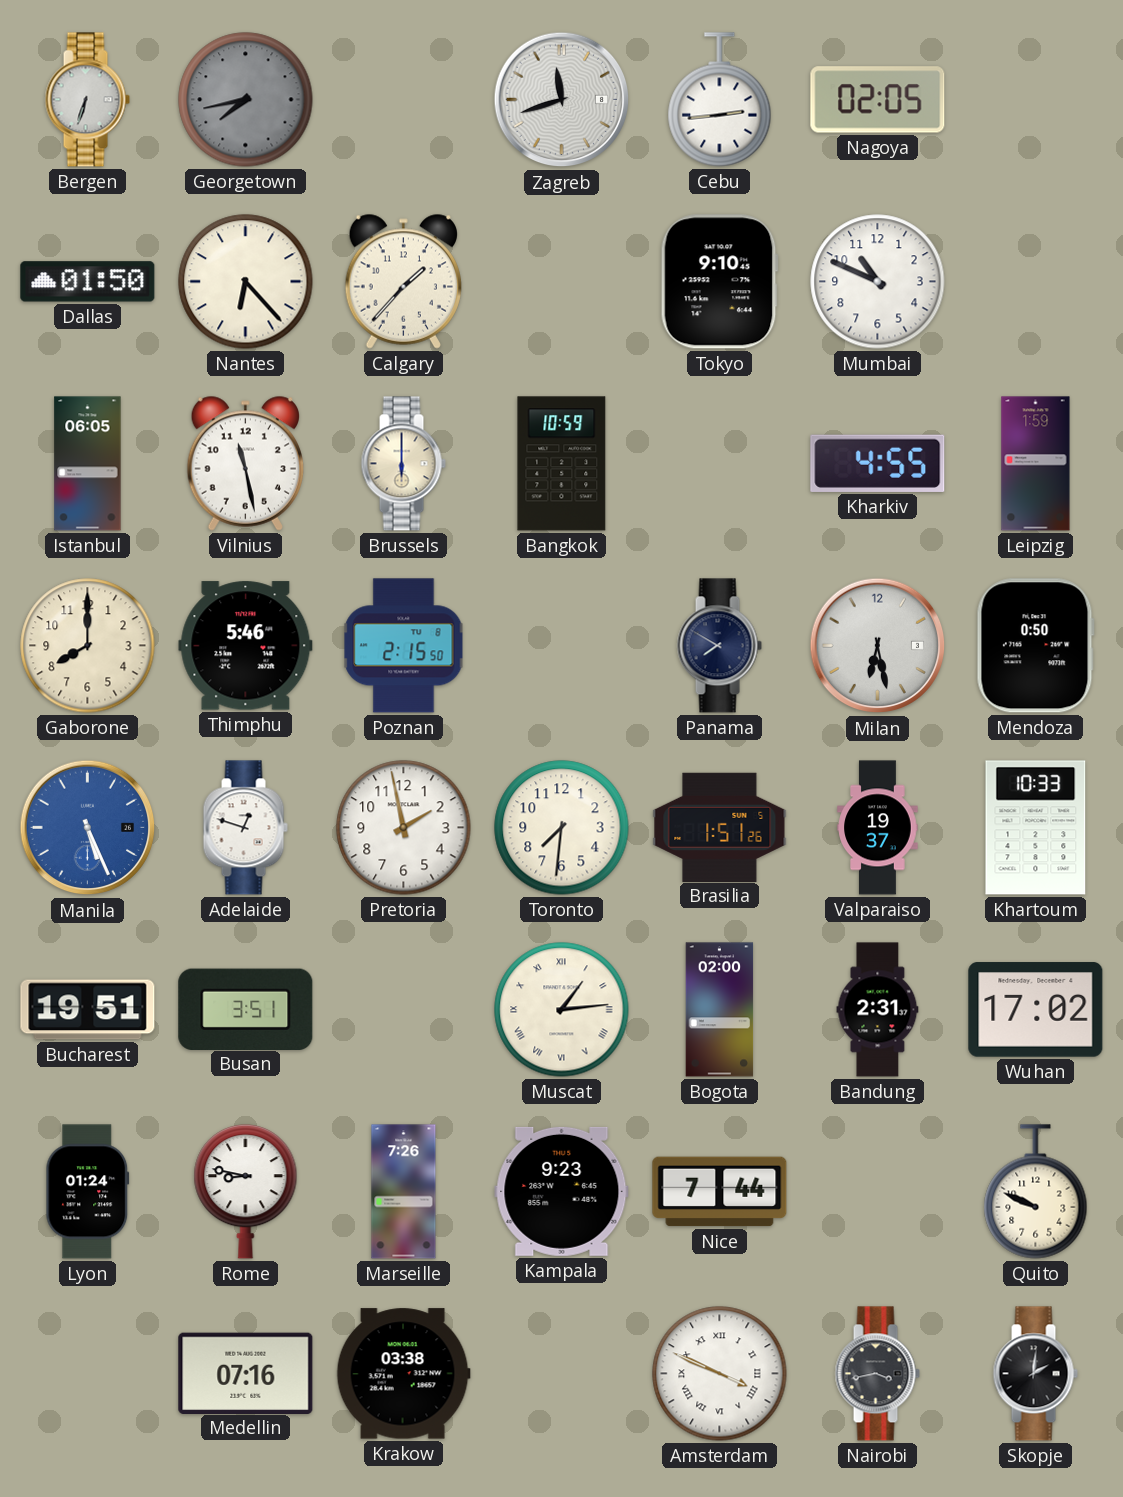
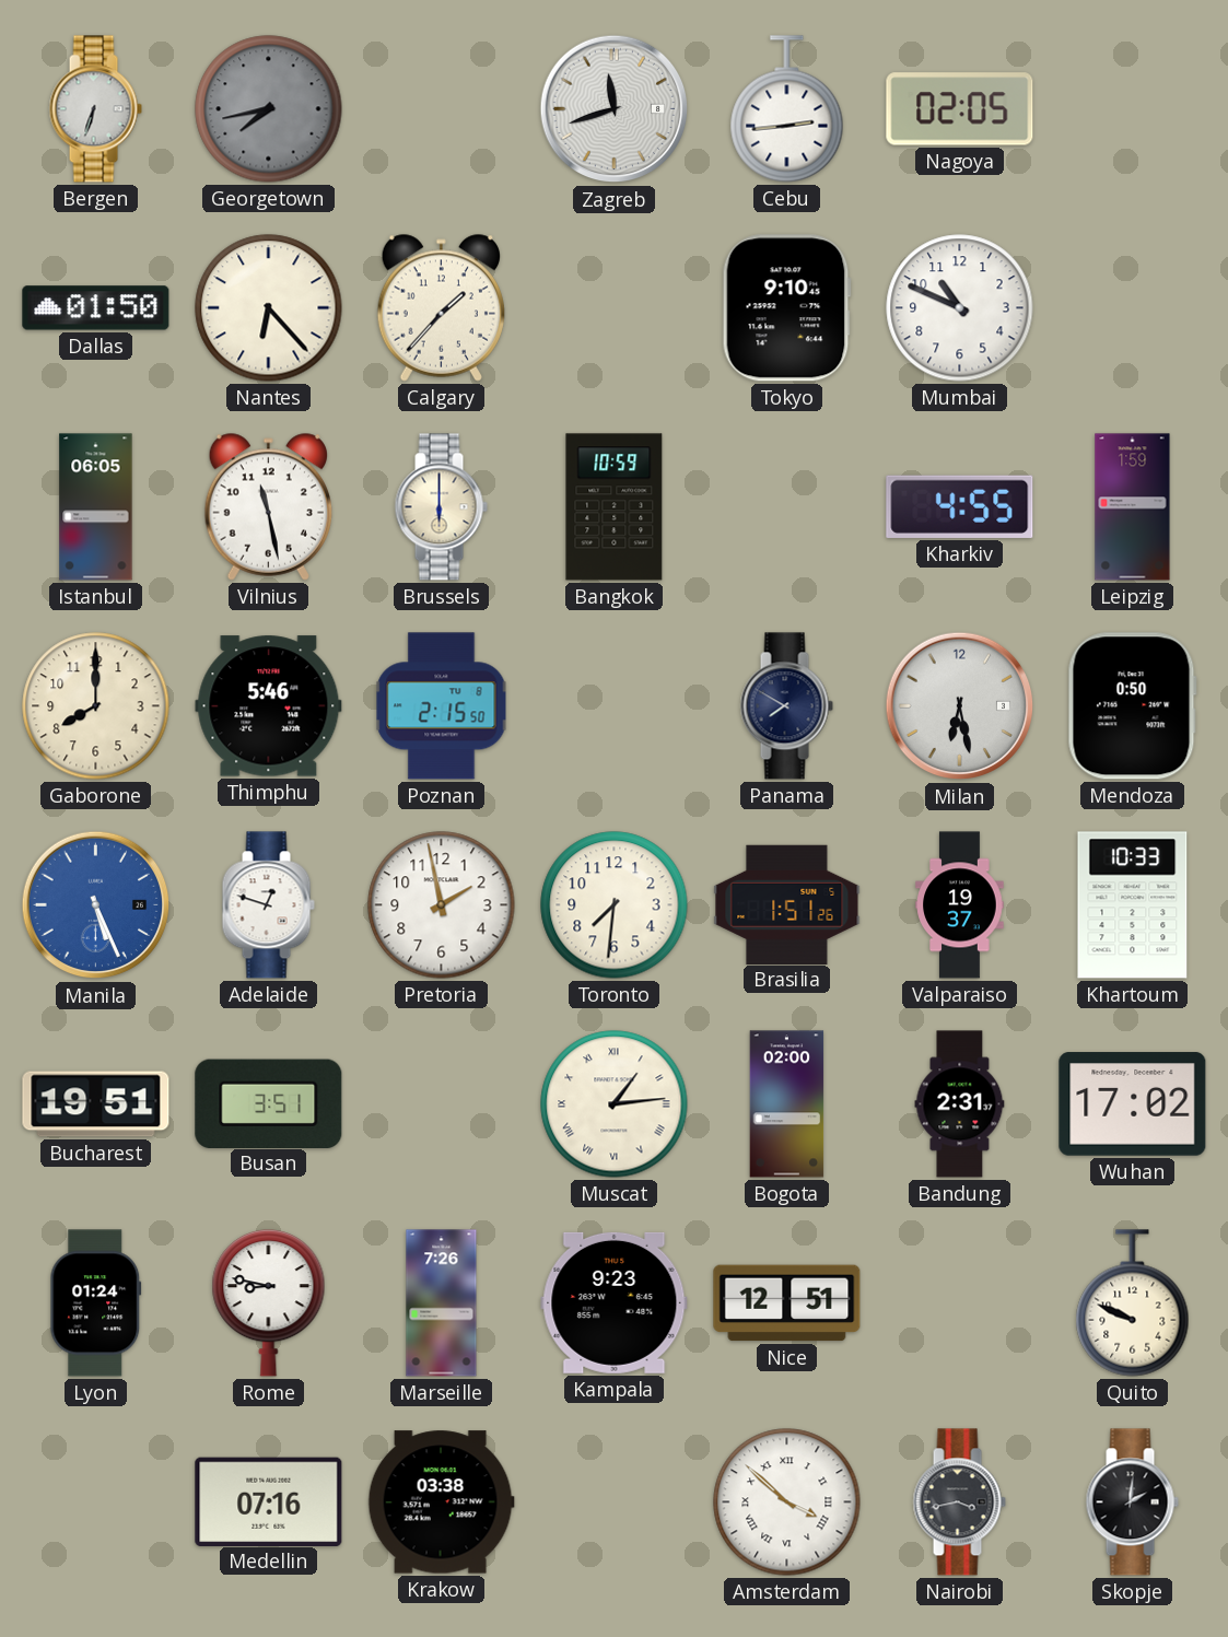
Nice: 7:44 -> 12:51 (787, 1303)
Amsterdam: 3:49 -> 3:52 (787, 1502)
